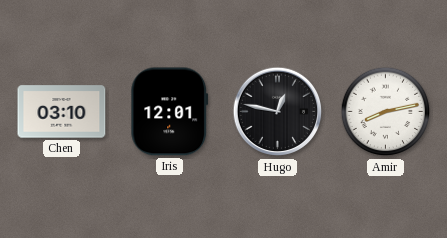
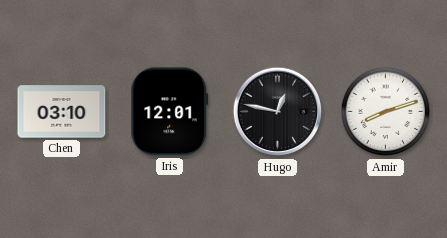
Amir: 8:13 -> 8:12 (386, 112)
